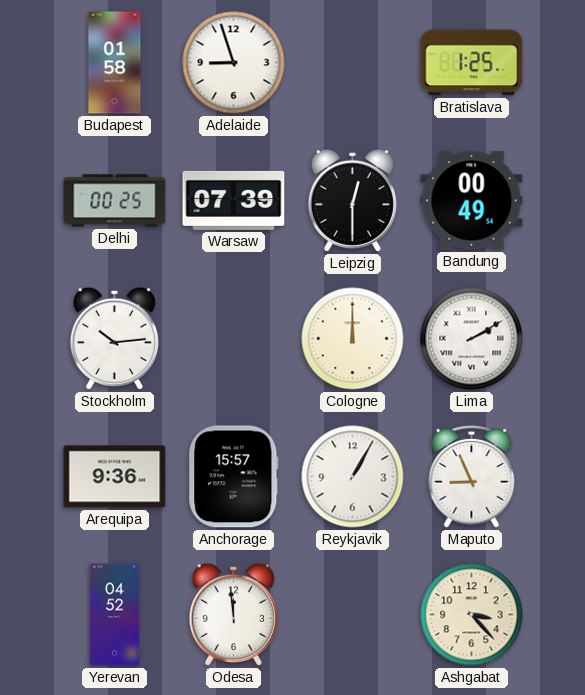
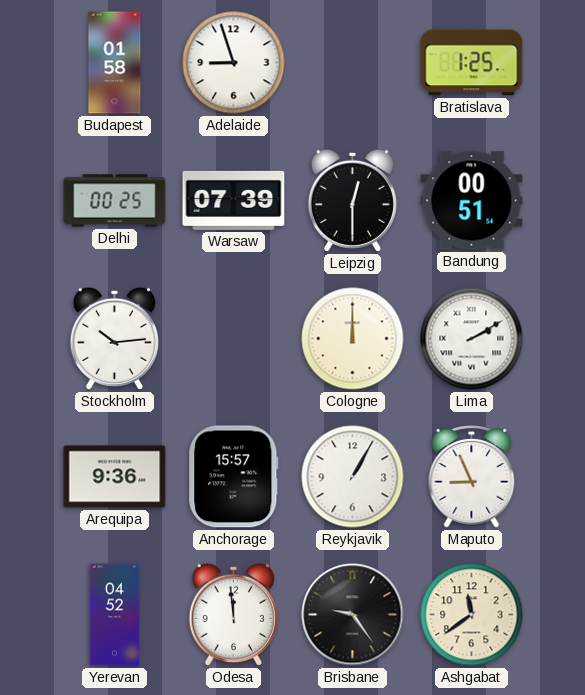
Bandung: 00:49 -> 00:51 (472, 201)
Brisbane: none -> 9:24 (353, 615)
Ashgabat: 3:23 -> 11:39 (472, 615)
